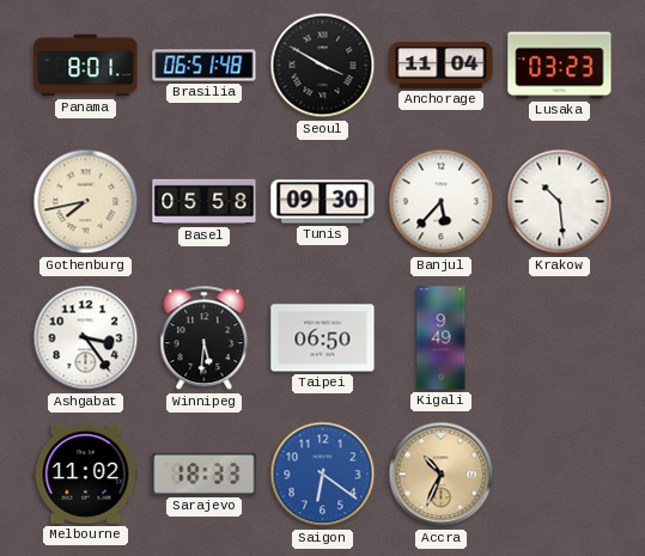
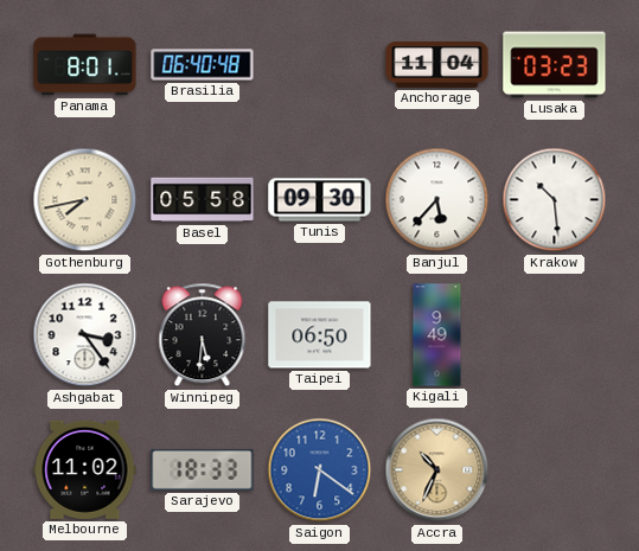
Brasilia: 06:51 -> 06:40 (203, 65)
Seoul: 3:50 -> none (323, 66)
